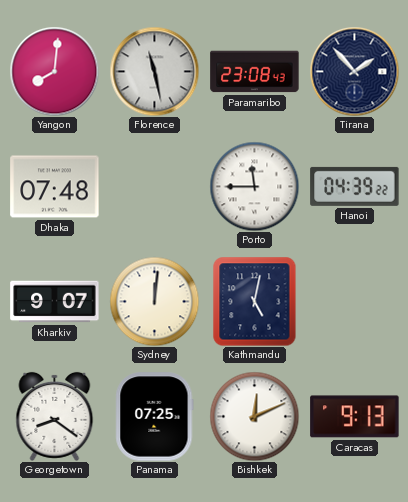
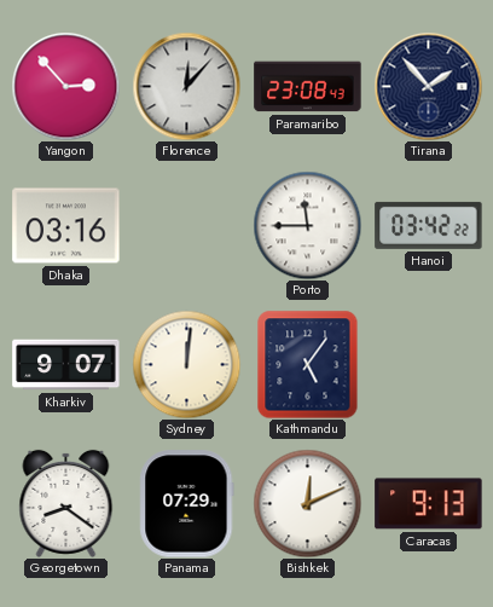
Yangon: 8:01 -> 2:53 (65, 86)
Florence: 11:28 -> 12:07 (186, 86)
Dhaka: 07:48 -> 03:16 (66, 226)
Hanoi: 04:39 -> 03:42 (429, 225)
Kathmandu: 5:02 -> 5:06 (308, 364)
Panama: 07:25 -> 07:29 (187, 504)
